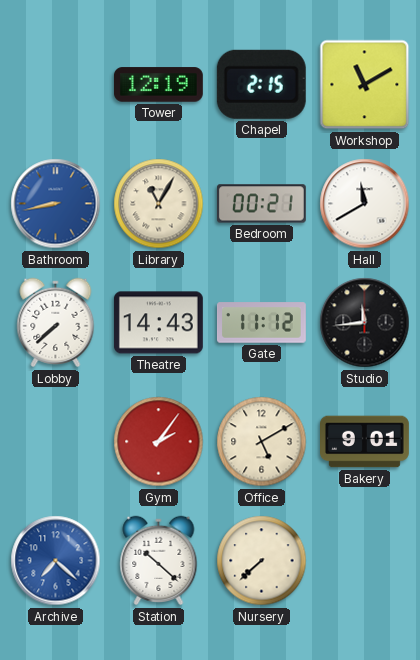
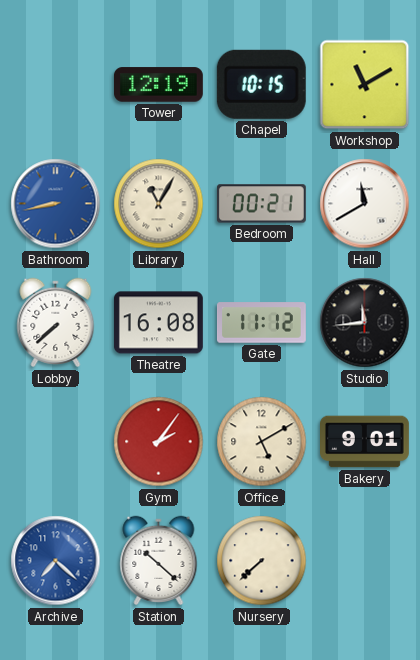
Chapel: 2:15 -> 10:15 (261, 84)
Theatre: 14:43 -> 16:08 (158, 323)
